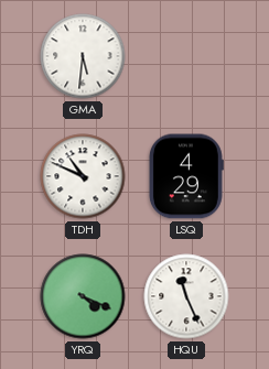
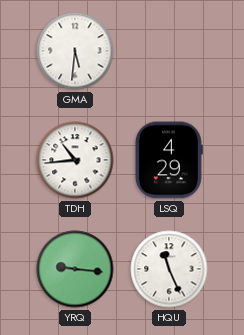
TDH: 10:49 -> 10:44 (75, 160)
YRQ: 4:19 -> 9:16 (75, 269)
